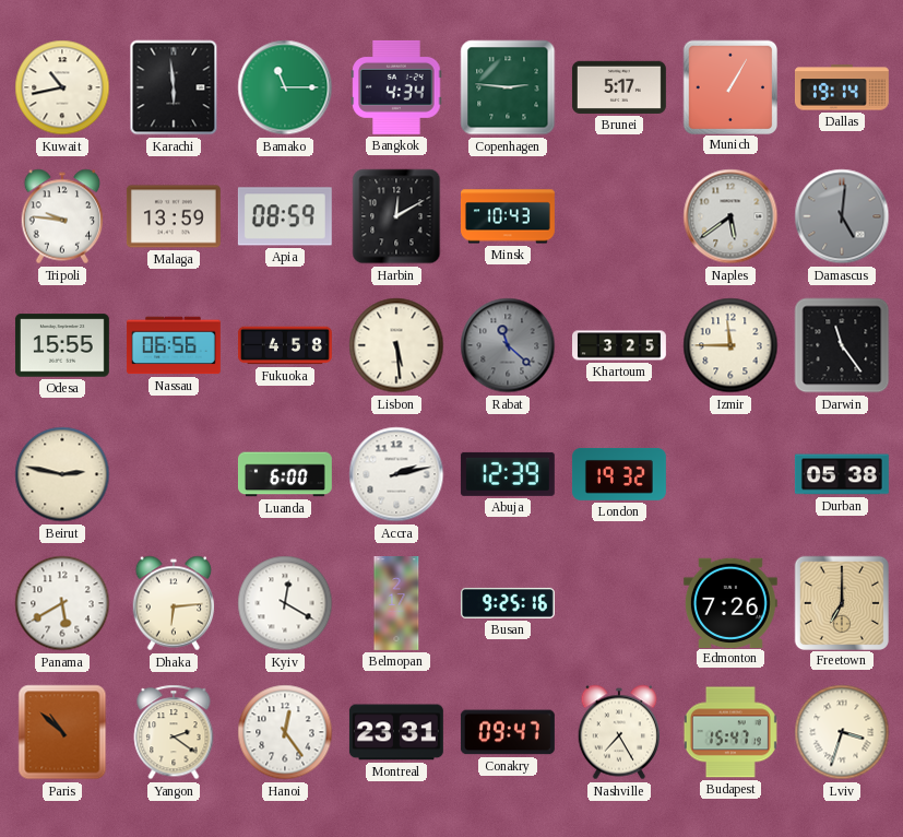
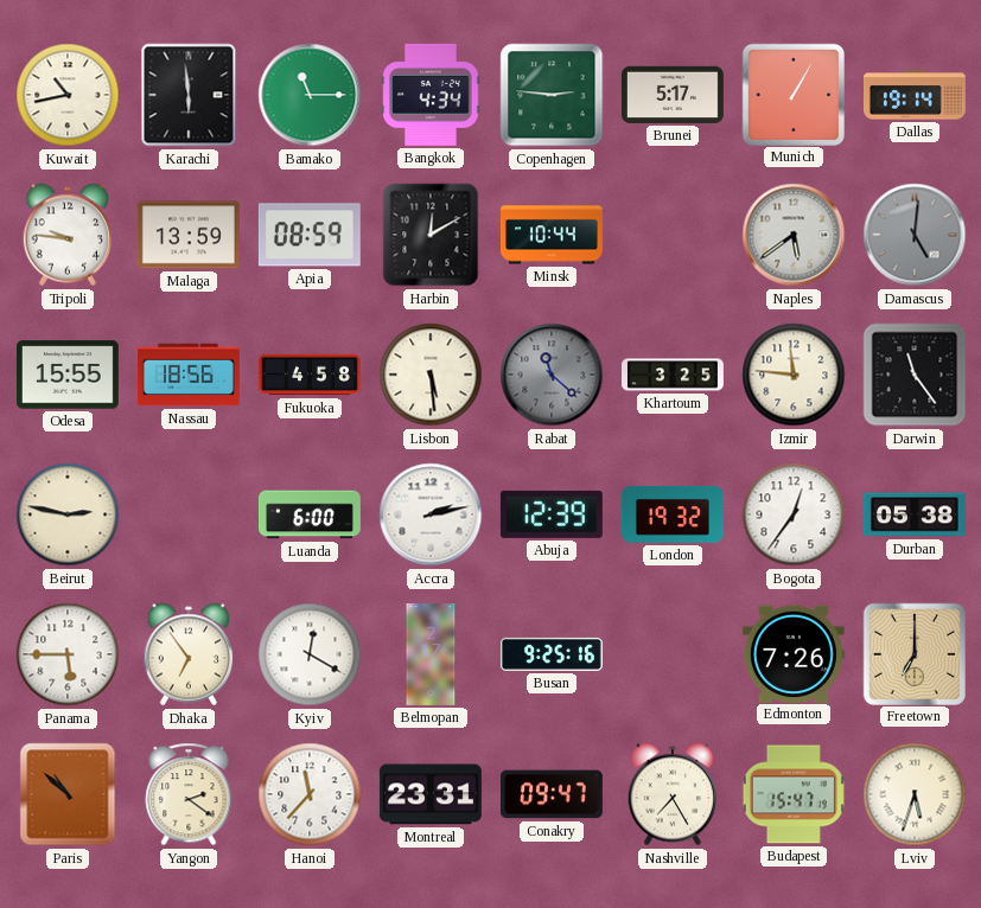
Minsk: 10:43 -> 10:44 (552, 235)
Nassau: 06:56 -> 18:56 (189, 375)
Izmir: 11:45 -> 11:46 (794, 375)
Bogota: none -> 12:36 (794, 514)
Panama: 5:40 -> 5:45 (68, 654)
Dhaka: 6:14 -> 6:54 (189, 654)
Hanoi: 12:24 -> 11:37 (310, 794)
Lviv: 3:33 -> 5:33 (915, 794)
